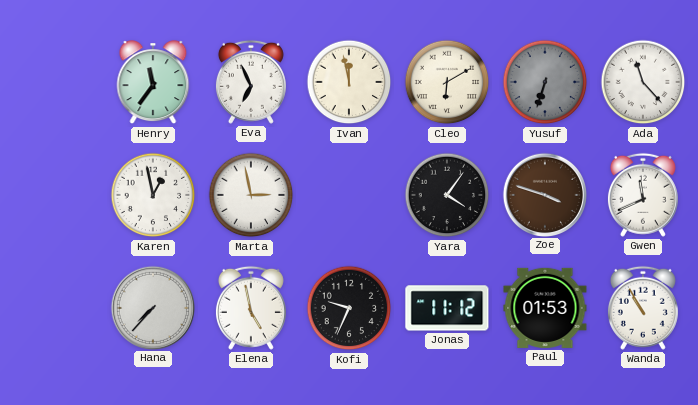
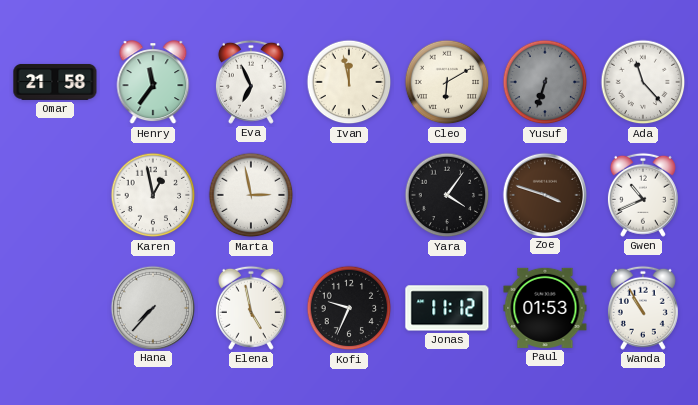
Omar: none -> 21:58 (55, 82)
Gwen: 11:41 -> 10:41 (643, 195)
